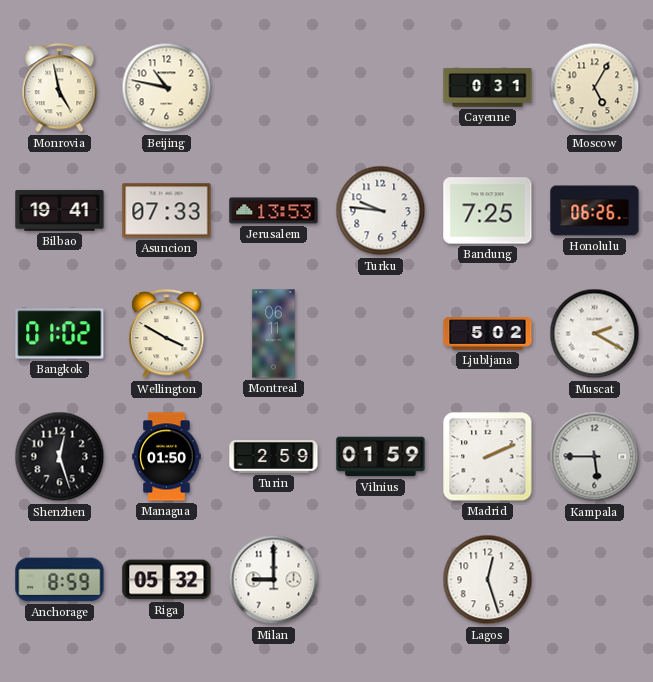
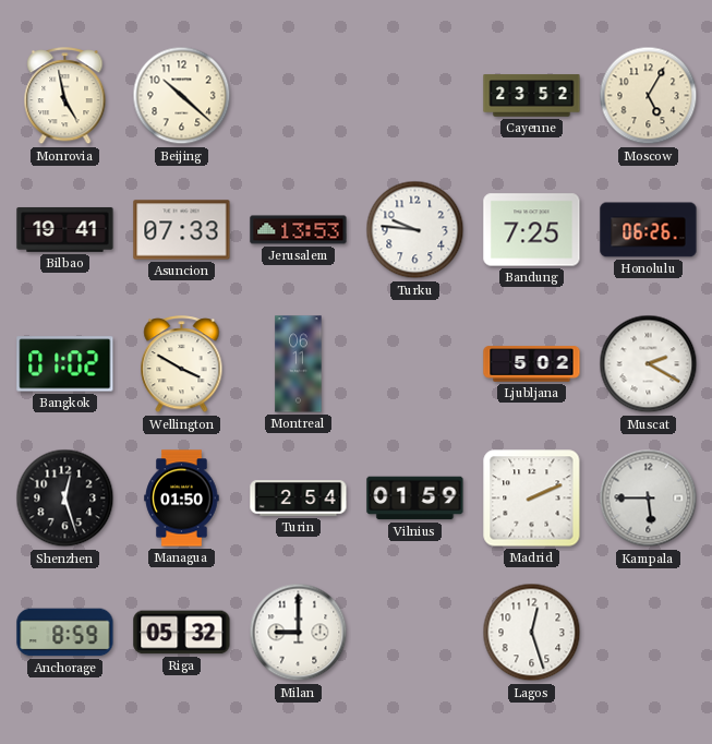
Beijing: 10:47 -> 10:22 (182, 96)
Cayenne: 0:31 -> 23:52 (532, 96)
Turin: 2:59 -> 2:54 (299, 499)
